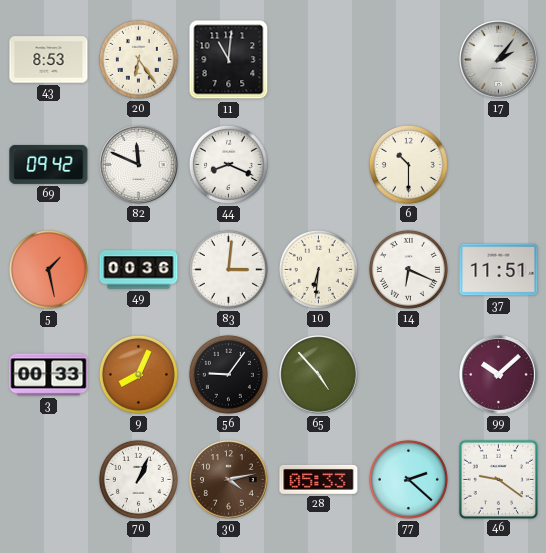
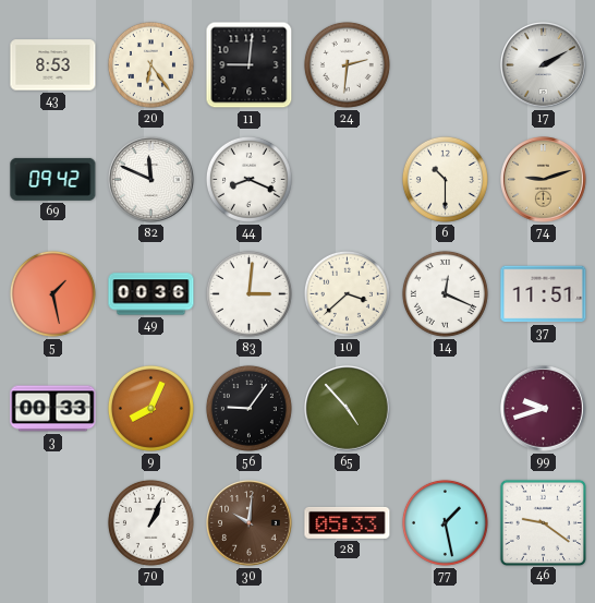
11: 11:01 -> 9:01 (250, 65)
24: none -> 2:31 (347, 64)
17: 2:06 -> 2:10 (544, 65)
74: none -> 9:12 (544, 180)
10: 6:31 -> 3:38 (347, 293)
14: 6:19 -> 12:19 (445, 293)
99: 10:08 -> 9:42 (544, 409)
30: 4:13 -> 10:01 (250, 523)
77: 2:22 -> 1:28 (445, 522)
